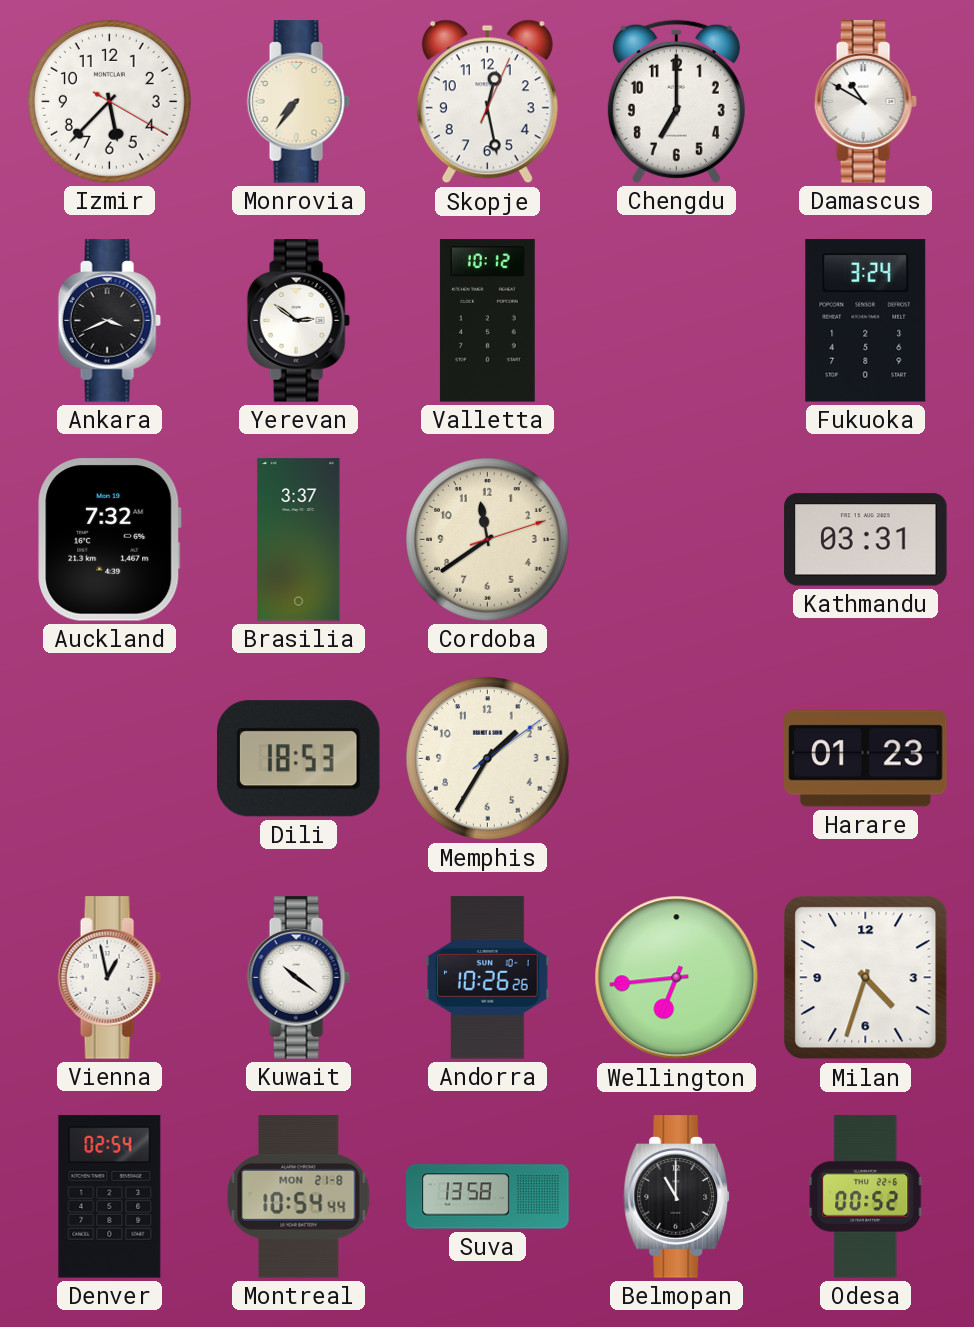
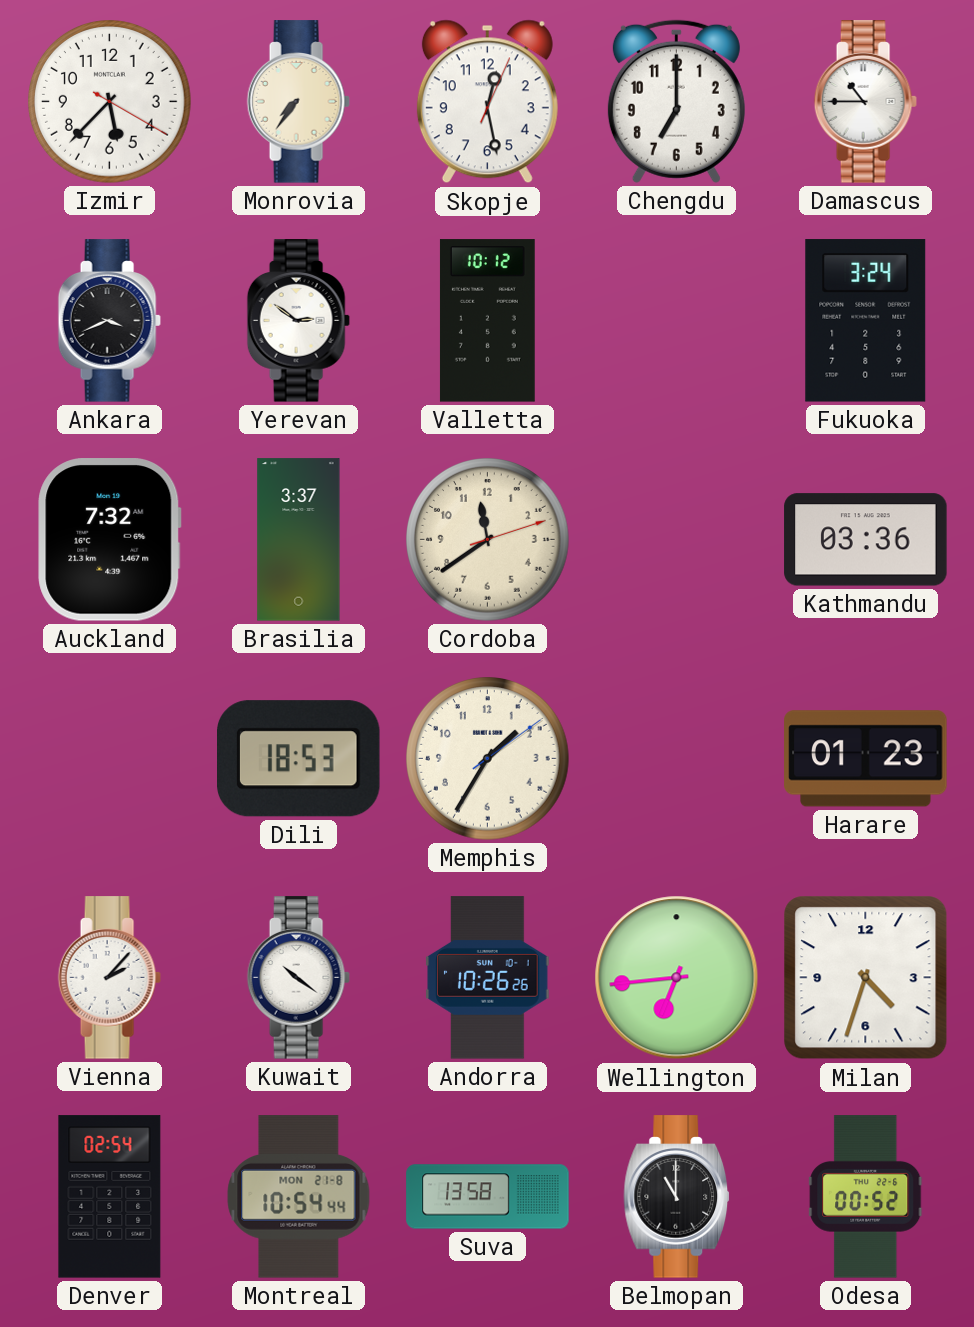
Damascus: 10:50 -> 10:45 (865, 102)
Kathmandu: 03:31 -> 03:36 (866, 540)
Vienna: 12:58 -> 2:07 (109, 978)
